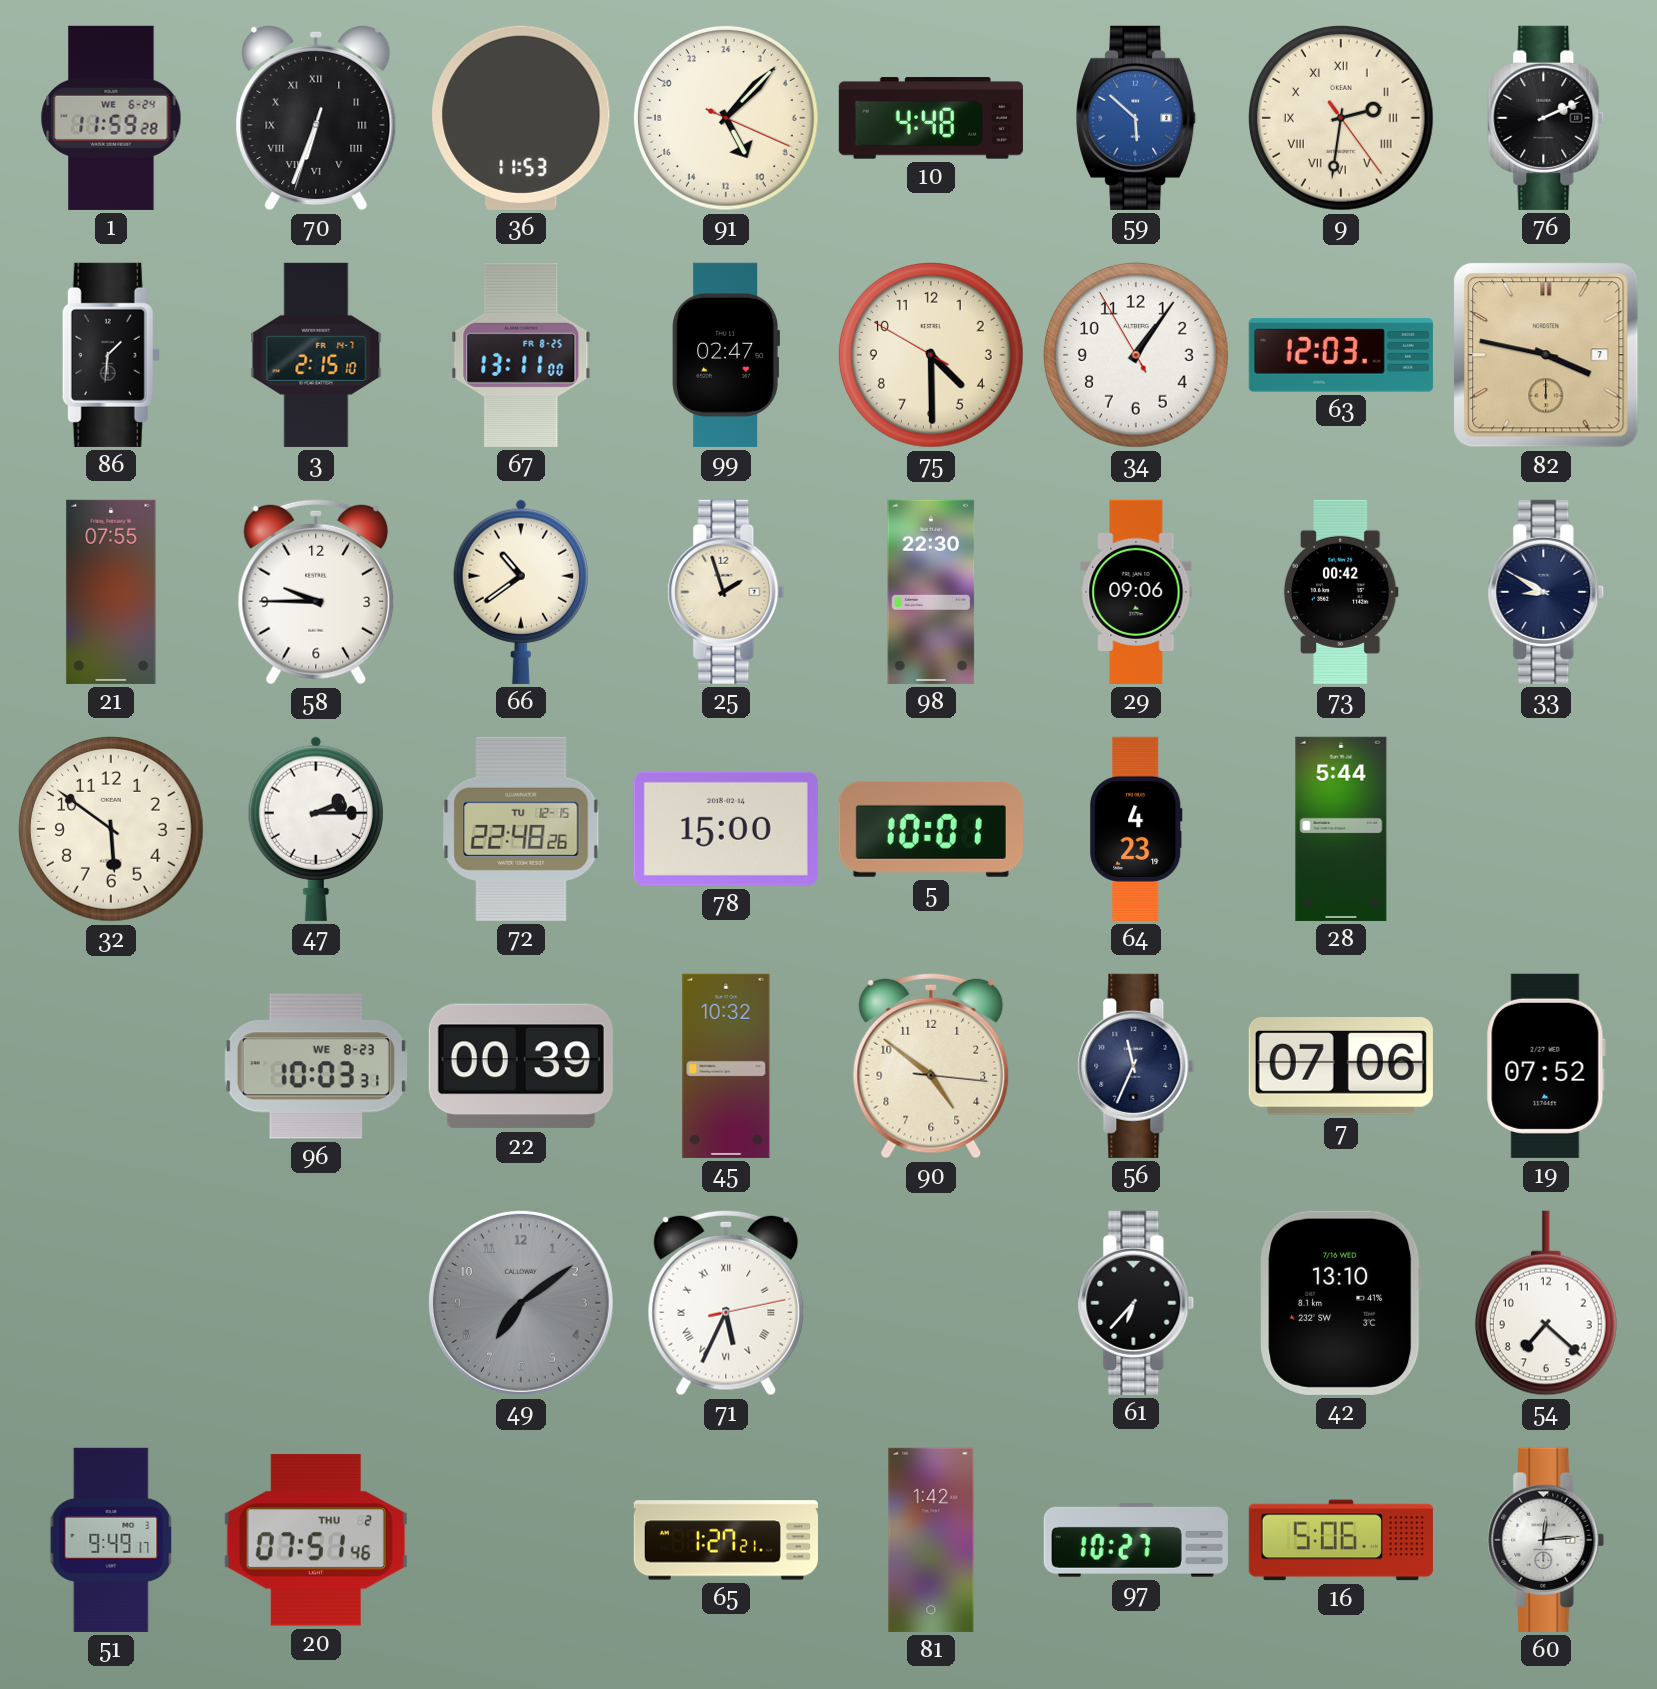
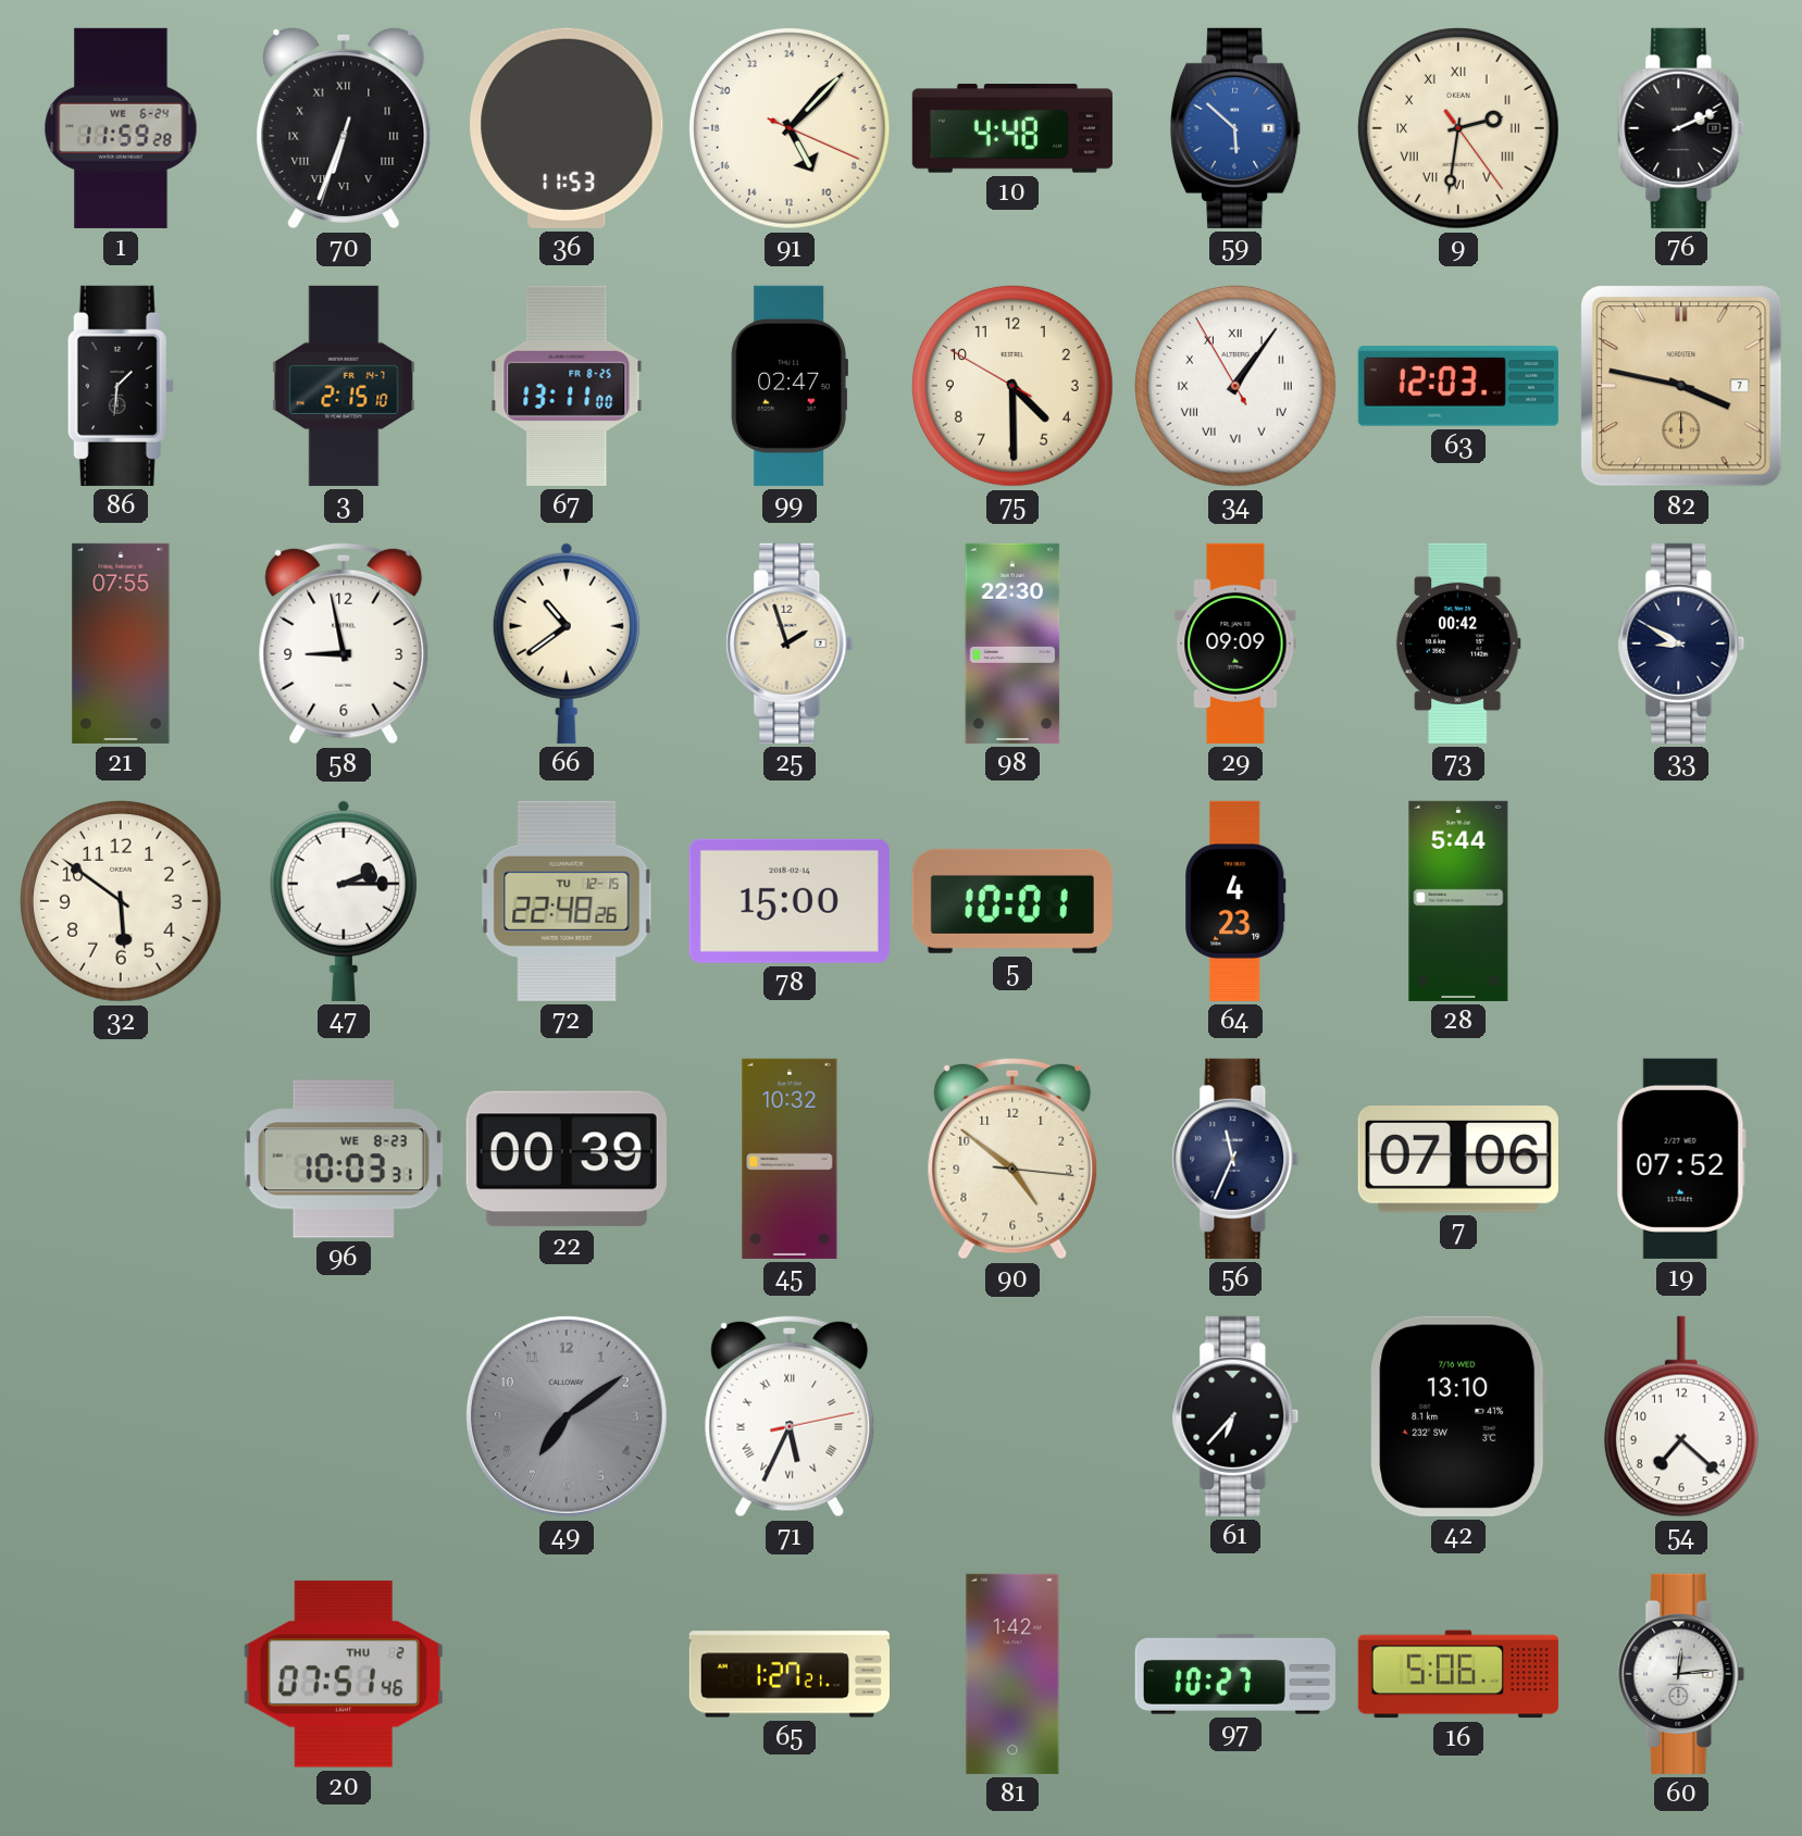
34 numerals: Arabic -> Roman (1235, 386)
58: 9:45 -> 8:58 (344, 644)
29: 09:06 -> 09:09 (1235, 644)
51: 9:49 -> none (111, 1540)
